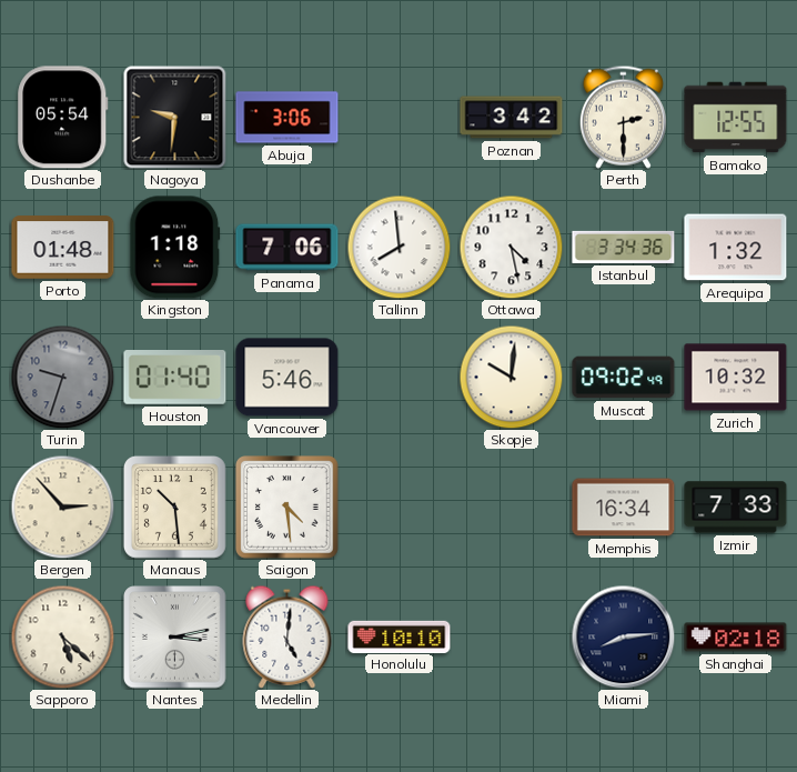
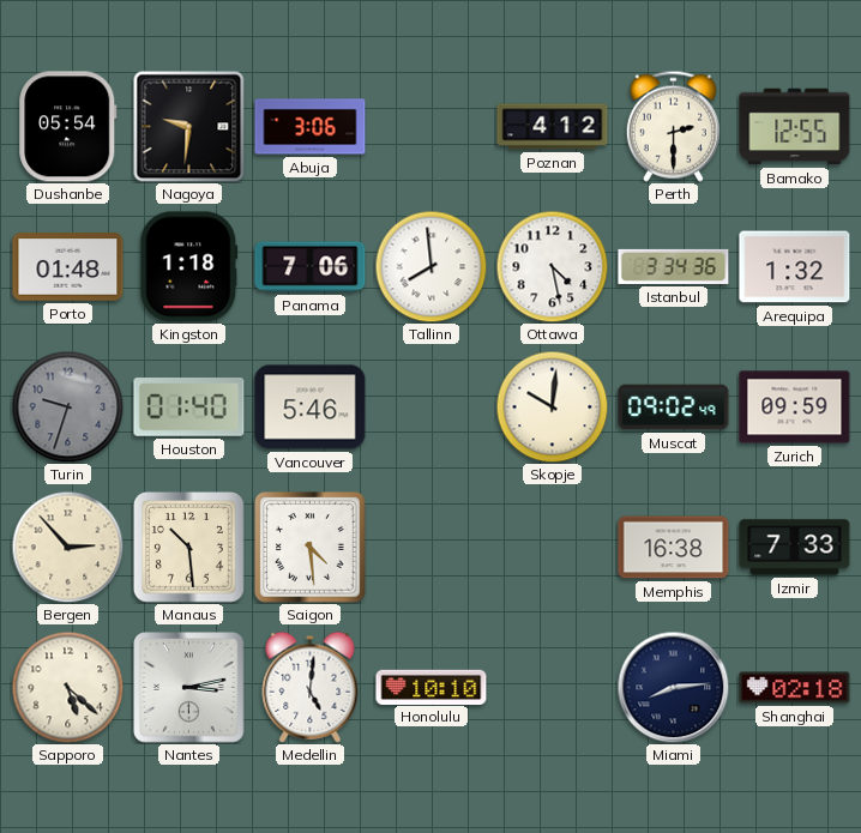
Poznan: 3:42 -> 4:12 (553, 127)
Zurich: 10:32 -> 09:59 (795, 408)
Memphis: 16:34 -> 16:38 (674, 548)
